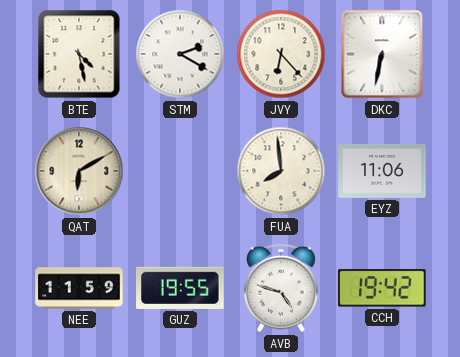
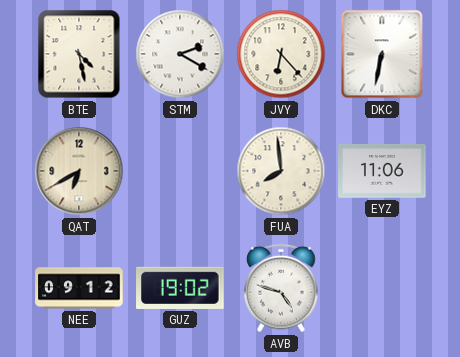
QAT: 6:10 -> 6:40 (79, 171)
NEE: 11:59 -> 09:12 (79, 288)
GUZ: 19:55 -> 19:02 (180, 288)
CCH: 19:42 -> none (383, 288)
